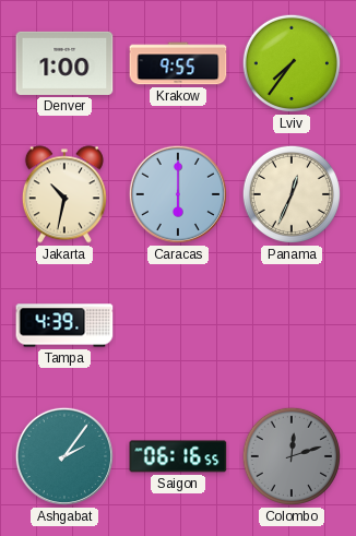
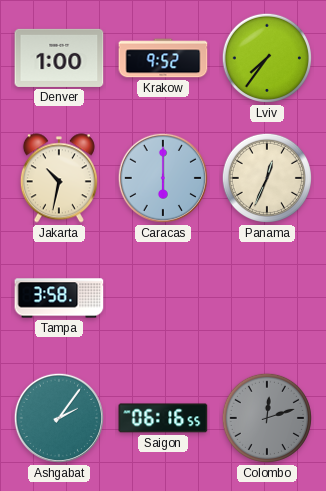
Krakow: 9:55 -> 9:52 (163, 58)
Tampa: 4:39 -> 3:58 (59, 298)
